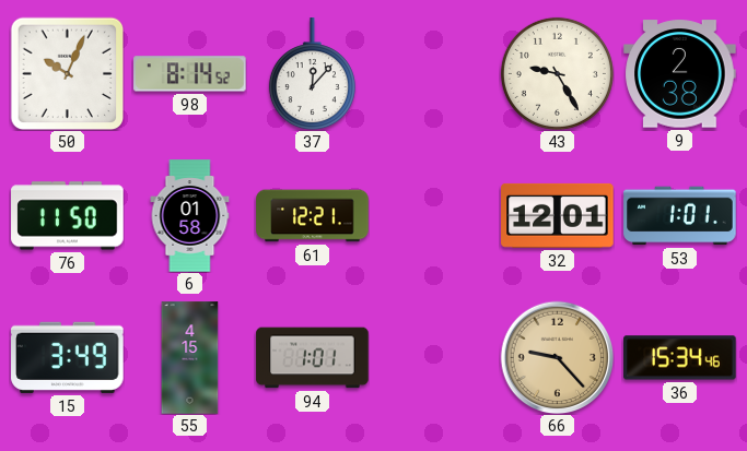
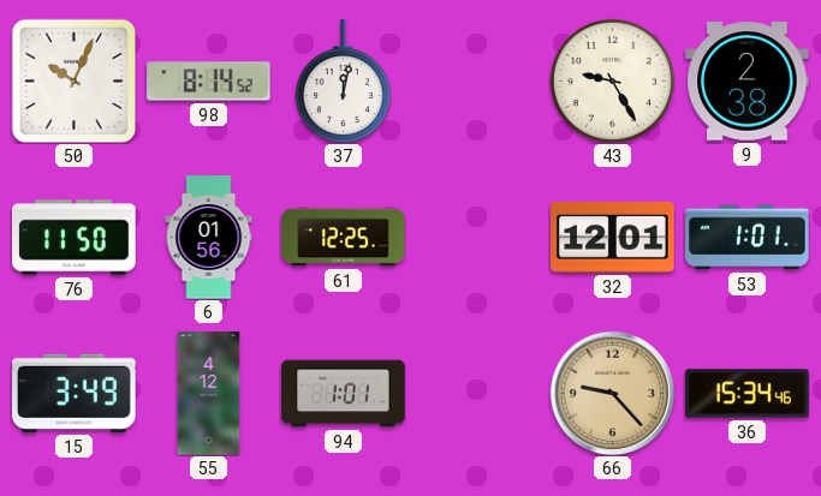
37: 12:07 -> 12:02 (343, 82)
6: 01:58 -> 01:56 (209, 238)
61: 12:21 -> 12:25 (344, 238)
55: 4:15 -> 4:12 (209, 394)
